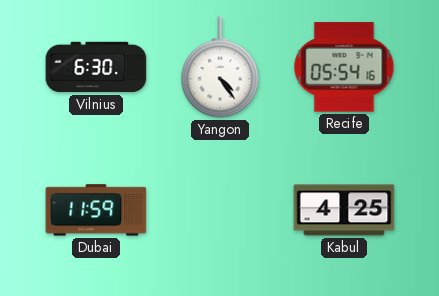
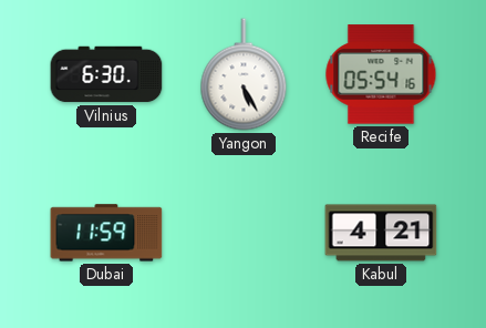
Yangon: 4:24 -> 5:25 (244, 74)
Kabul: 4:25 -> 4:21 (381, 233)
